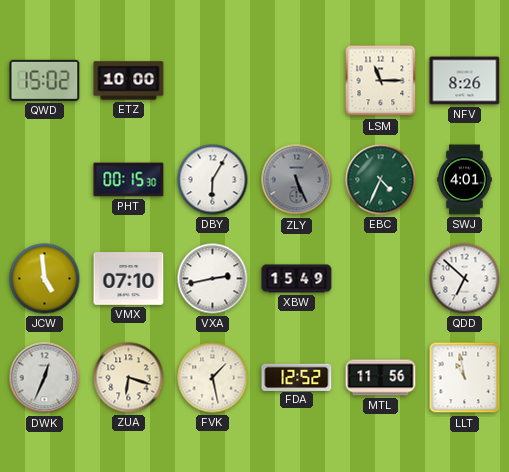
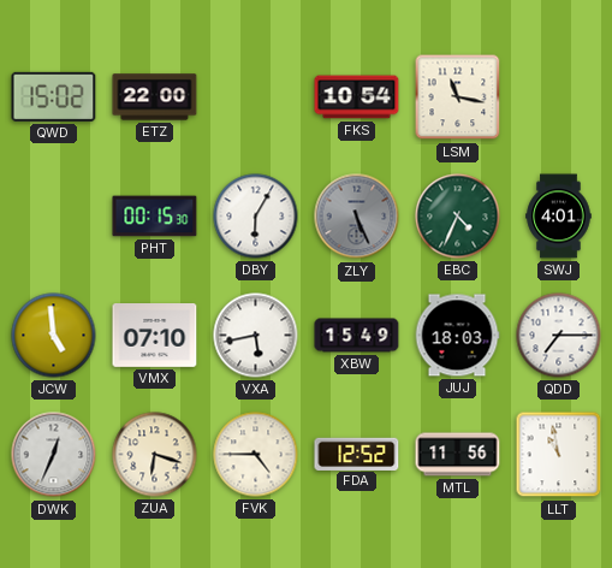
ETZ: 10:00 -> 22:00 (155, 97)
FKS: none -> 10:54 (357, 97)
LSM: 11:15 -> 11:17 (458, 97)
NFV: 8:26 -> none (465, 81)
VXA: 2:43 -> 5:43 (256, 336)
JUJ: none -> 18:03 (457, 336)
QDD: 6:52 -> 7:15 (559, 336)
FVK: 1:28 -> 4:45 (256, 455)
